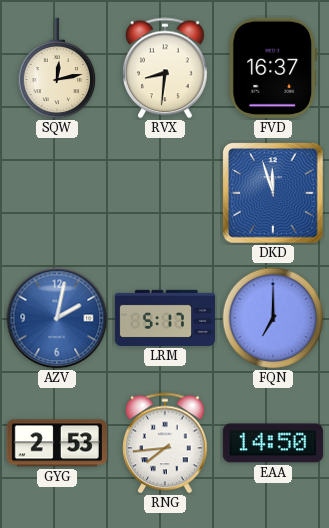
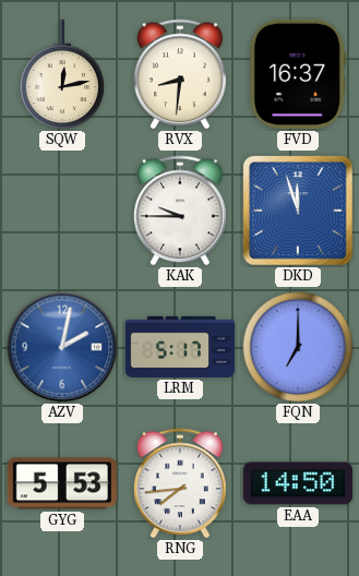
KAK: none -> 9:45 (180, 211)
GYG: 2:53 -> 5:53 (62, 483)
